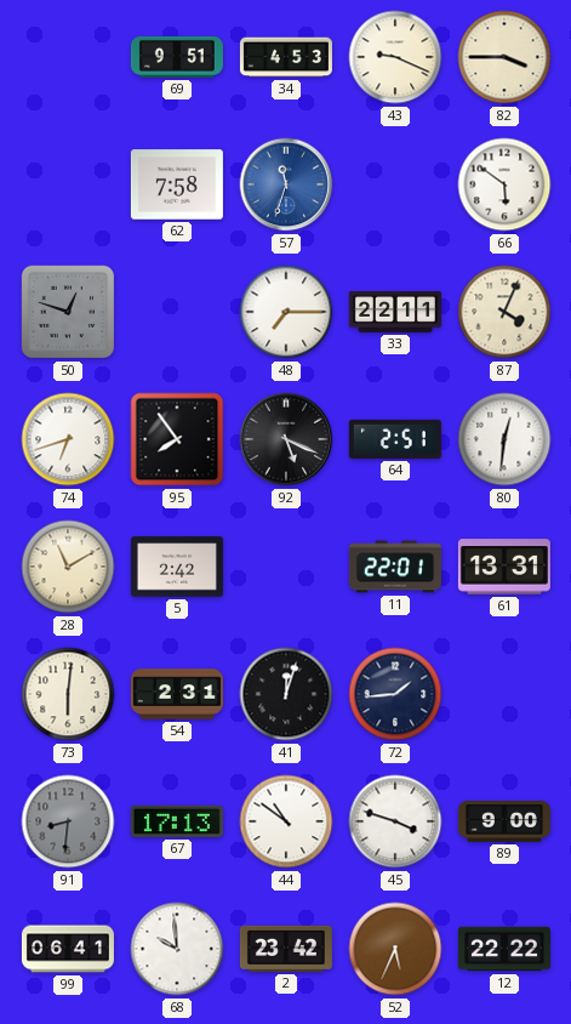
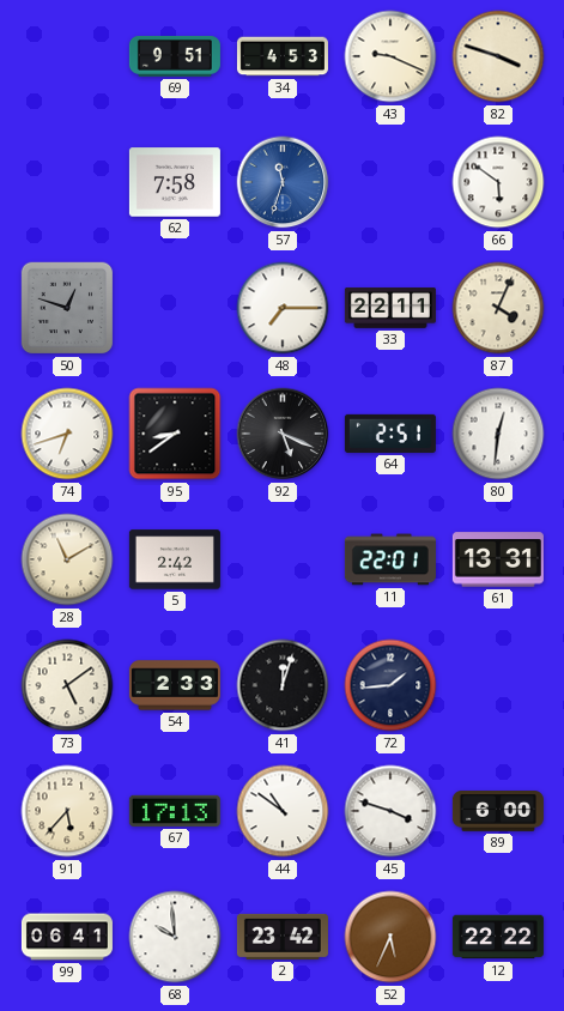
82: 3:45 -> 3:48 (498, 56)
95: 7:54 -> 8:39 (175, 434)
73: 6:01 -> 5:09 (67, 685)
54: 2:31 -> 2:33 (175, 685)
91: 8:31 -> 5:37 (67, 811)
91 dial: grey -> cream (67, 811)
89: 9:00 -> 6:00 (498, 811)
